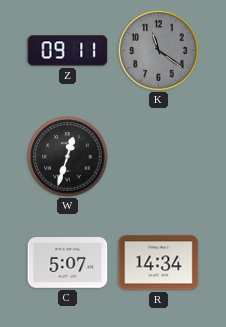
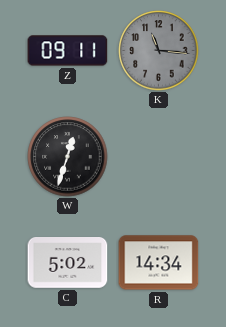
K: 11:21 -> 11:16 (159, 51)
C: 5:07 -> 5:02 (68, 263)
